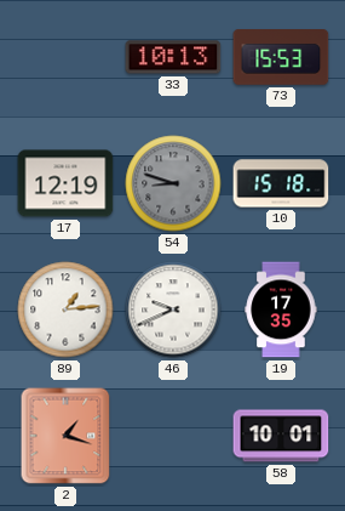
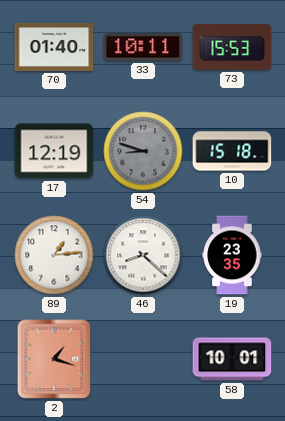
70: none -> 01:40 (54, 47)
33: 10:13 -> 10:11 (143, 47)
46: 9:41 -> 8:22 (143, 255)
19: 17:35 -> 23:35 (232, 255)
